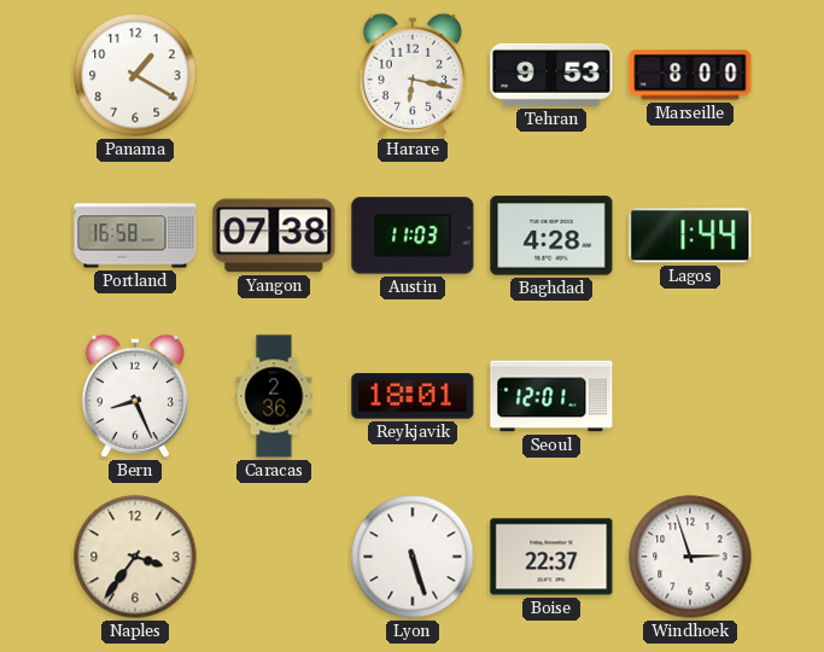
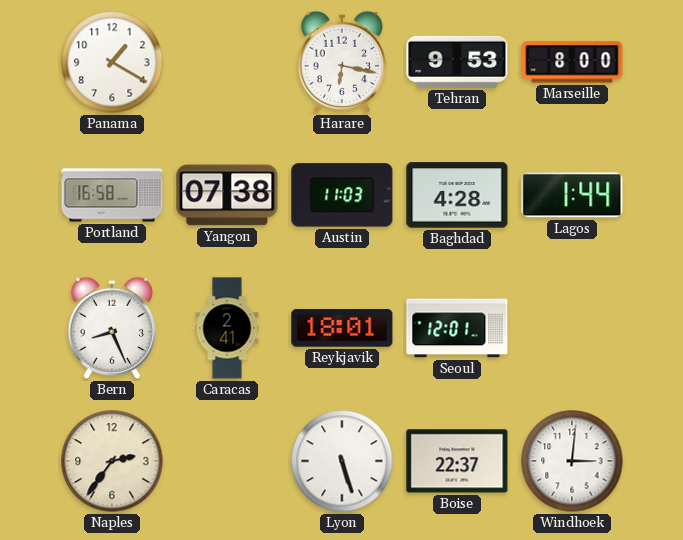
Caracas: 2:36 -> 2:41 (227, 328)
Naples: 3:36 -> 2:36 (112, 461)
Windhoek: 2:57 -> 3:01 (572, 461)
